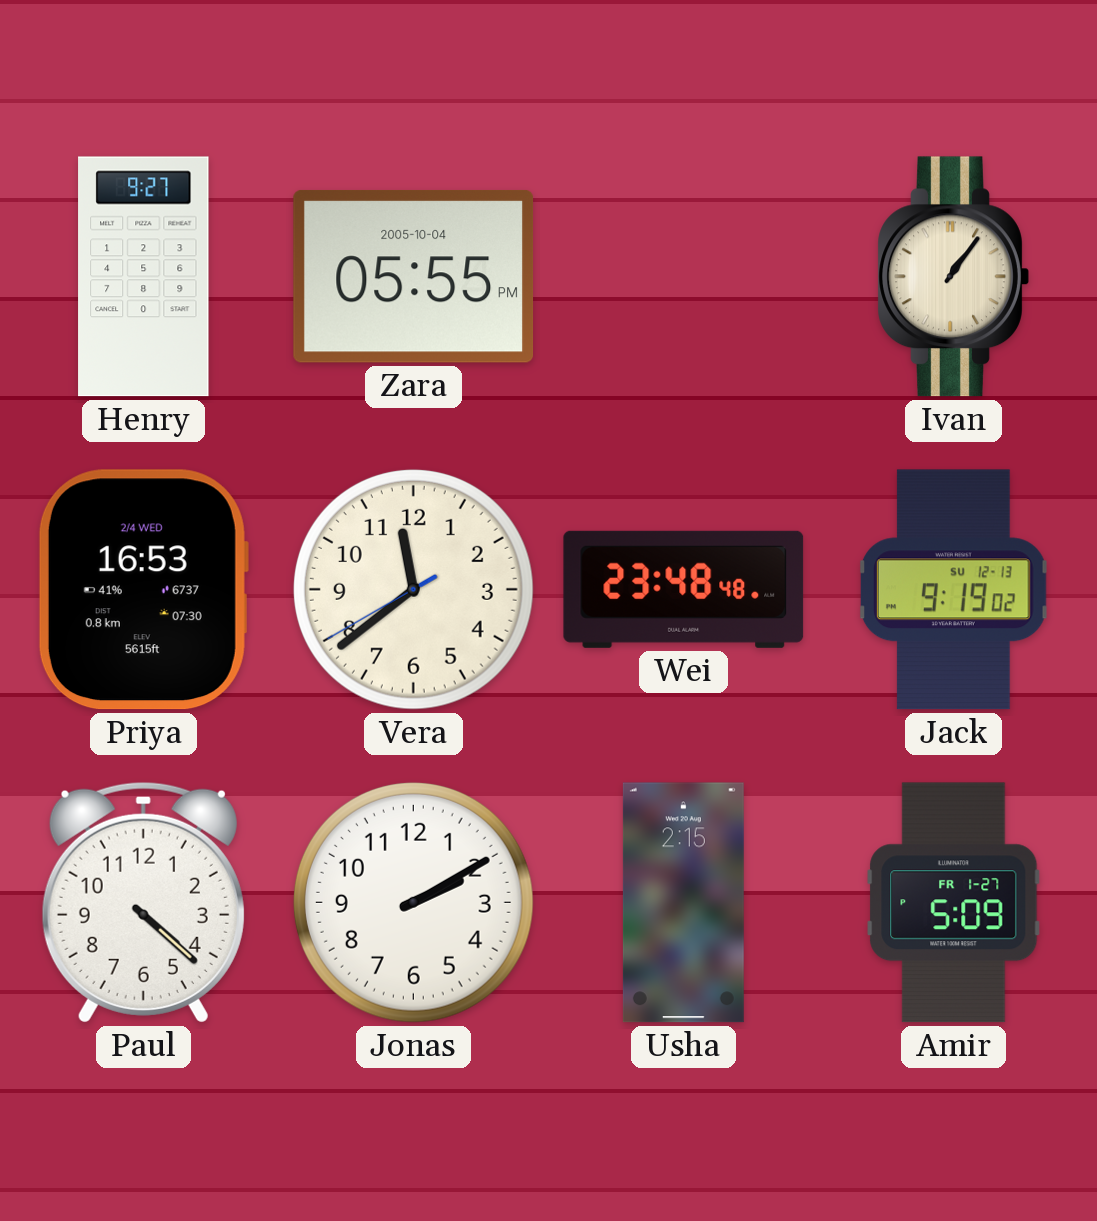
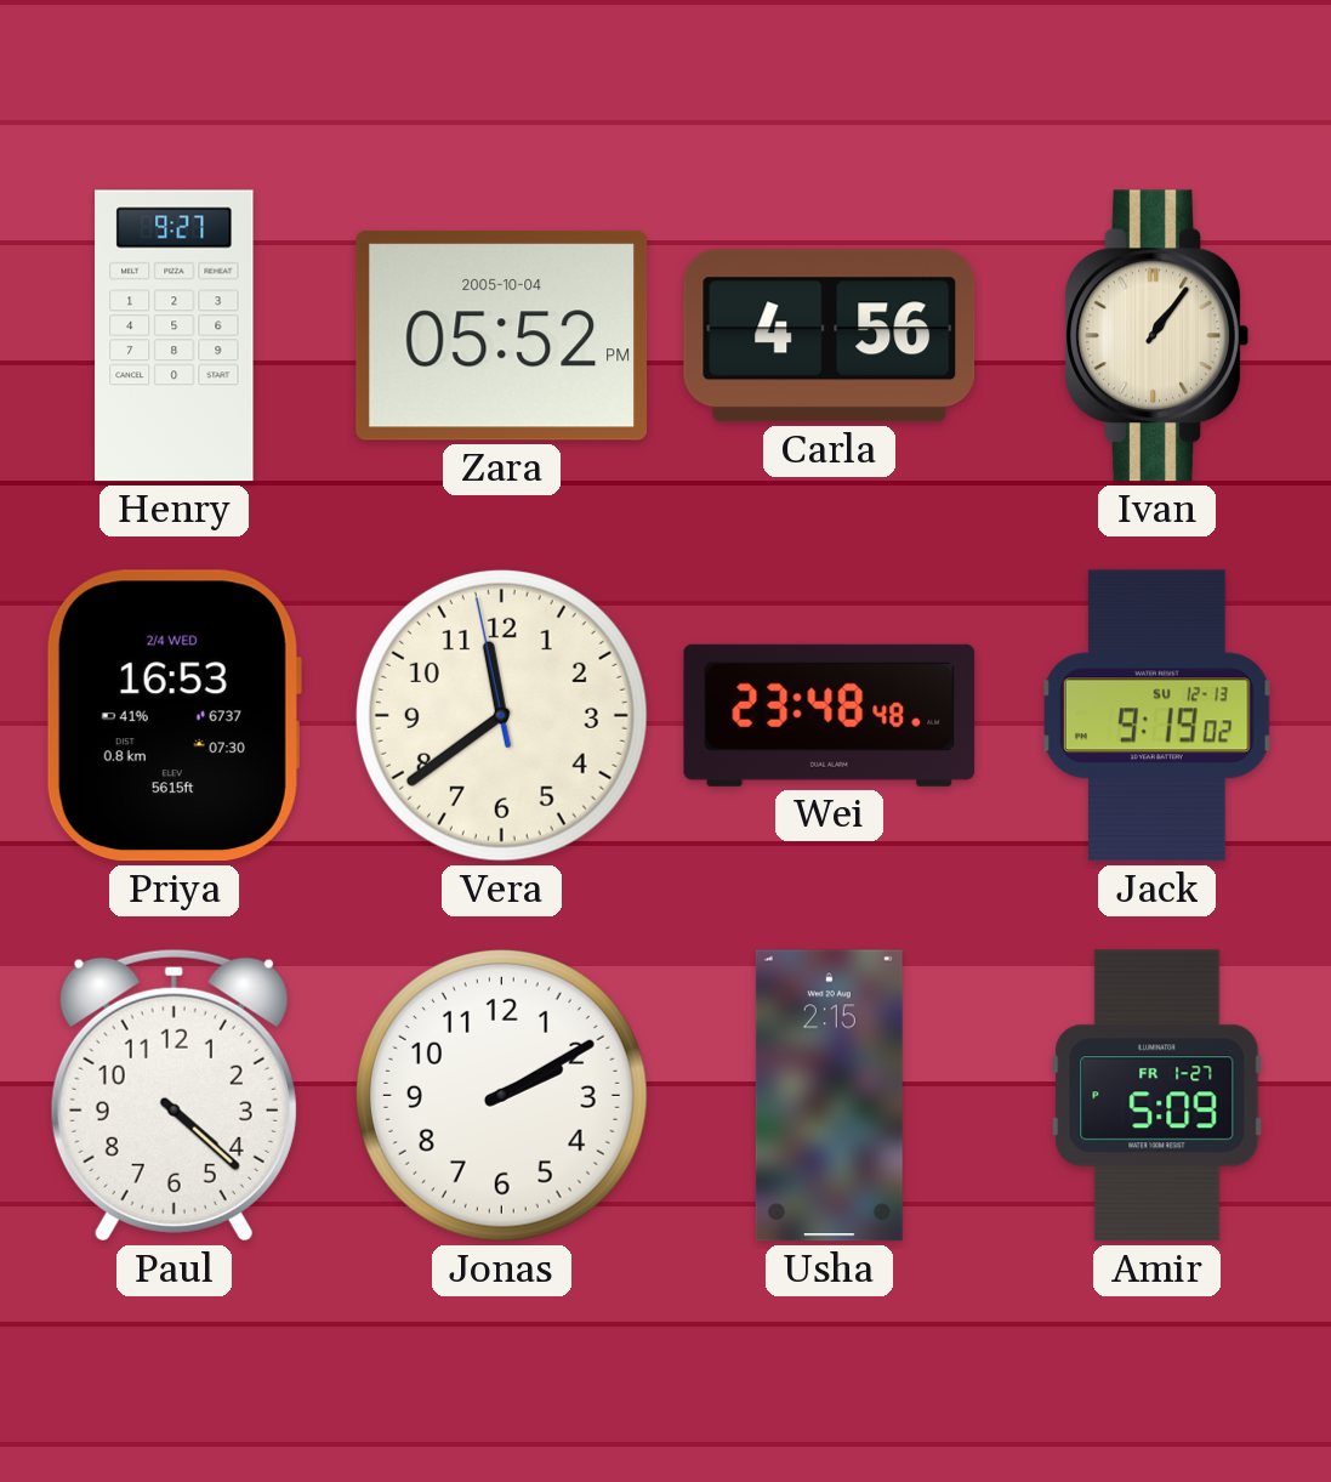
Zara: 05:55 -> 05:52 (502, 335)
Carla: none -> 4:56 (830, 336)
Vera: 11:38:40 -> 11:38:58 (501, 715)
